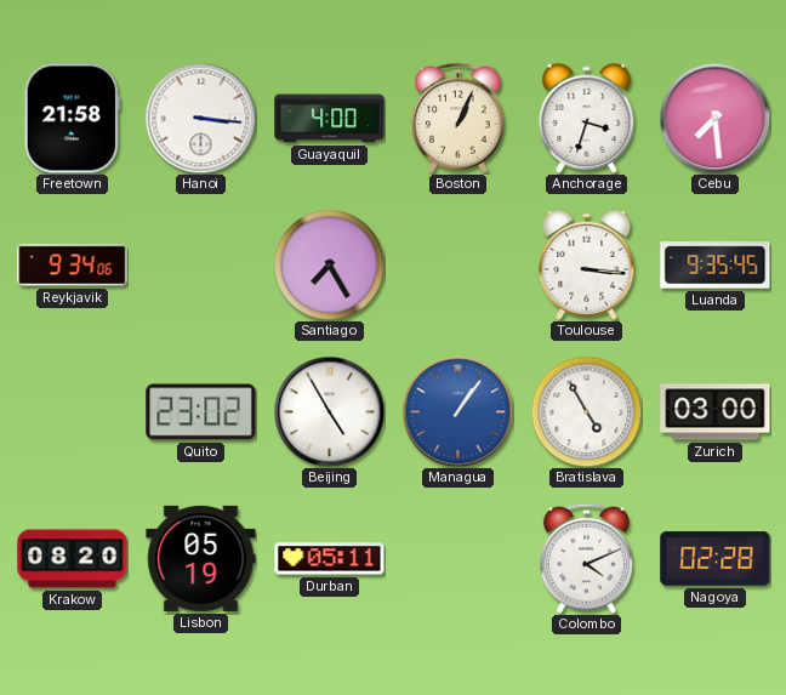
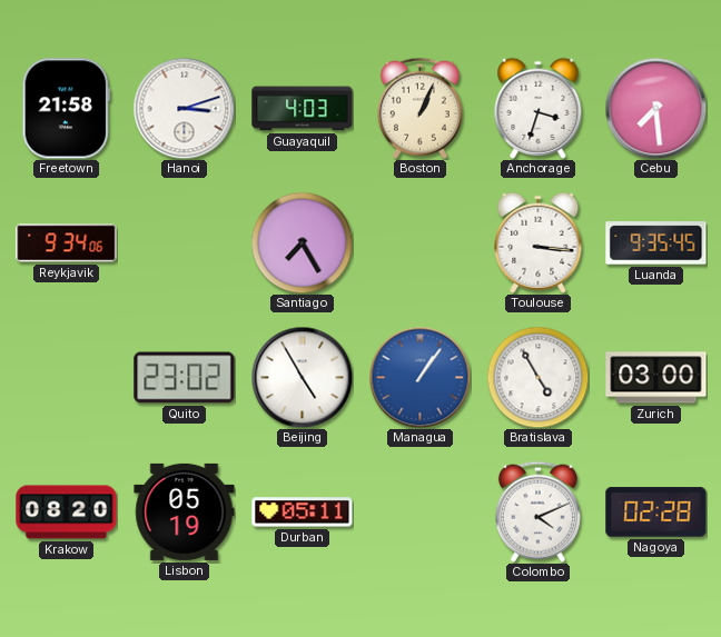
Hanoi: 3:16 -> 3:12 (184, 108)
Guayaquil: 4:00 -> 4:03 (303, 109)
